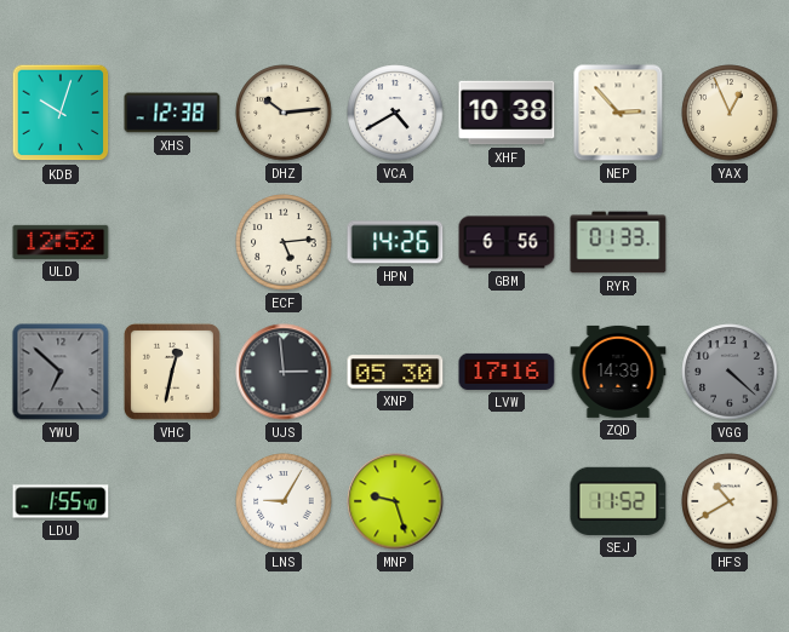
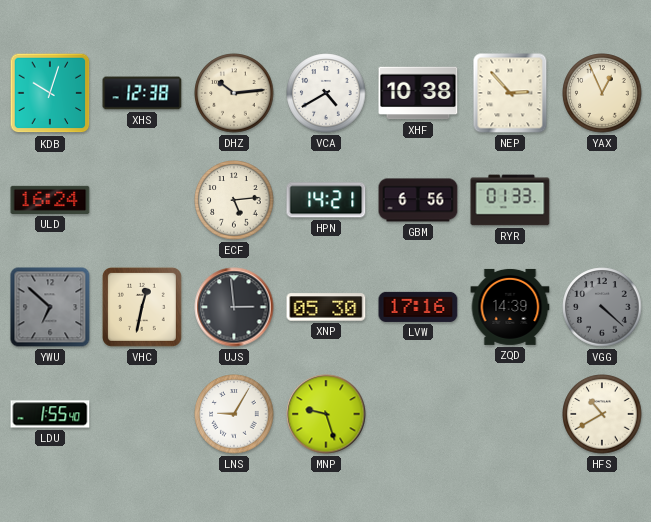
ULD: 12:52 -> 16:24 (50, 200)
HPN: 14:26 -> 14:21 (326, 200)
SEJ: 11:52 -> none (618, 501)
